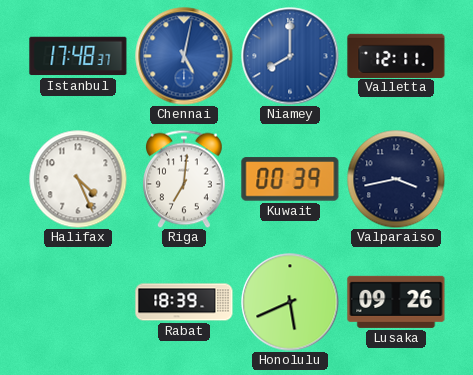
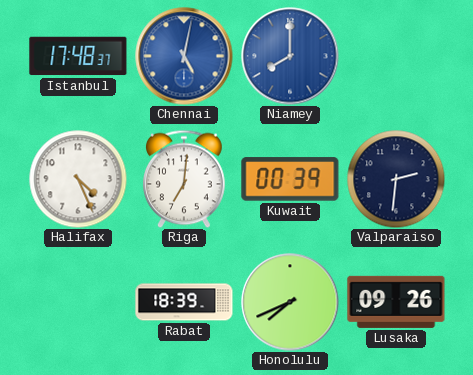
Valletta: 12:11 -> none (396, 55)
Valparaiso: 3:43 -> 2:31 (396, 179)
Honolulu: 5:41 -> 7:41 (290, 302)
